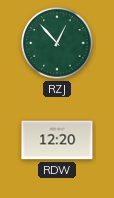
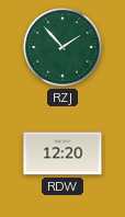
RZJ: 12:53 -> 1:53 (63, 47)
